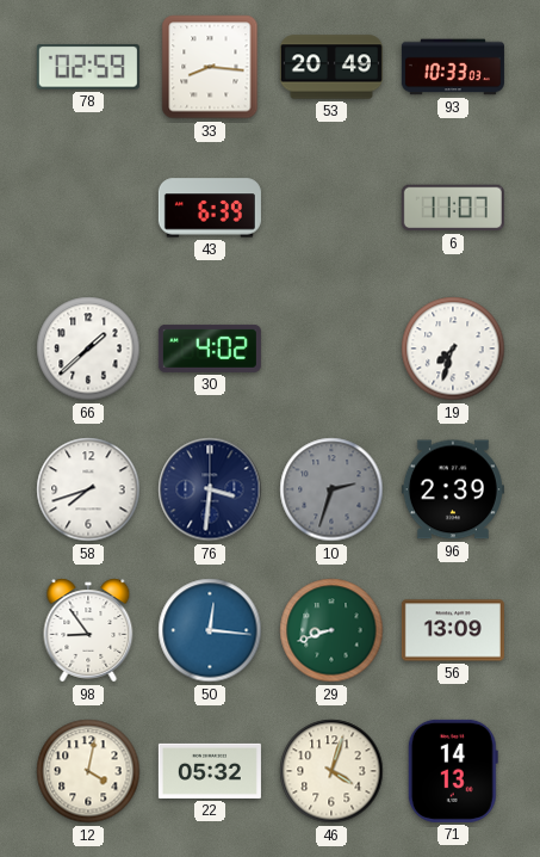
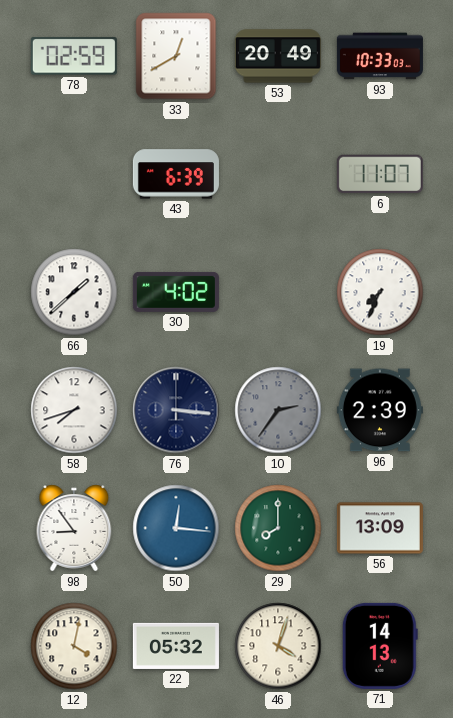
33: 8:16 -> 12:40 (176, 56)
19: 7:33 -> 7:34 (380, 292)
76: 3:31 -> 3:16 (176, 410)
10: 2:33 -> 2:36 (278, 410)
29: 8:42 -> 8:00 (278, 528)
